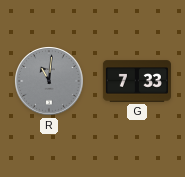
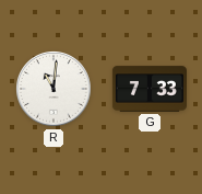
R dial: grey -> white (55, 90)
